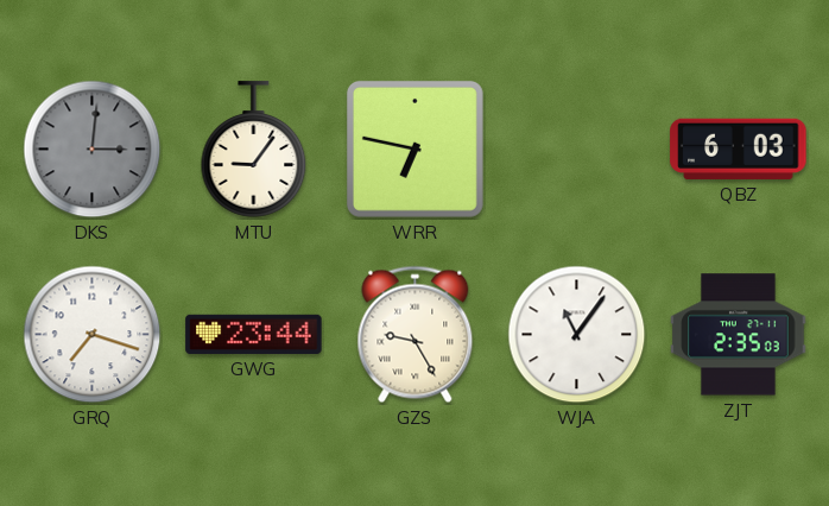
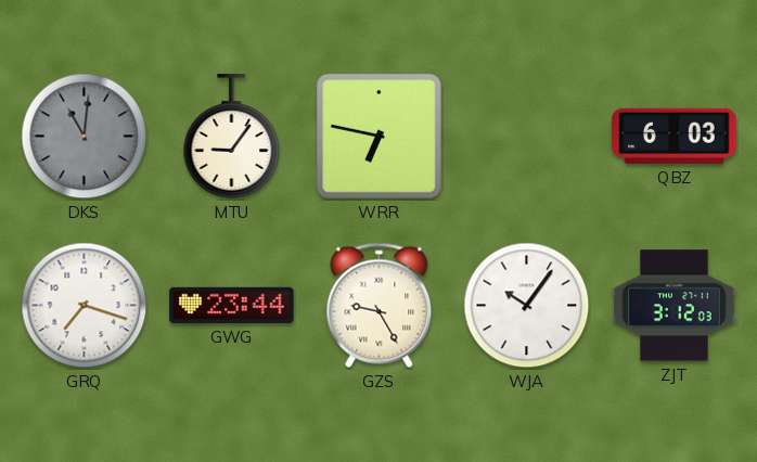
DKS: 3:01 -> 11:01 (85, 137)
WJA: 11:06 -> 10:06 (527, 306)
ZJT: 2:35 -> 3:12 (675, 306)
